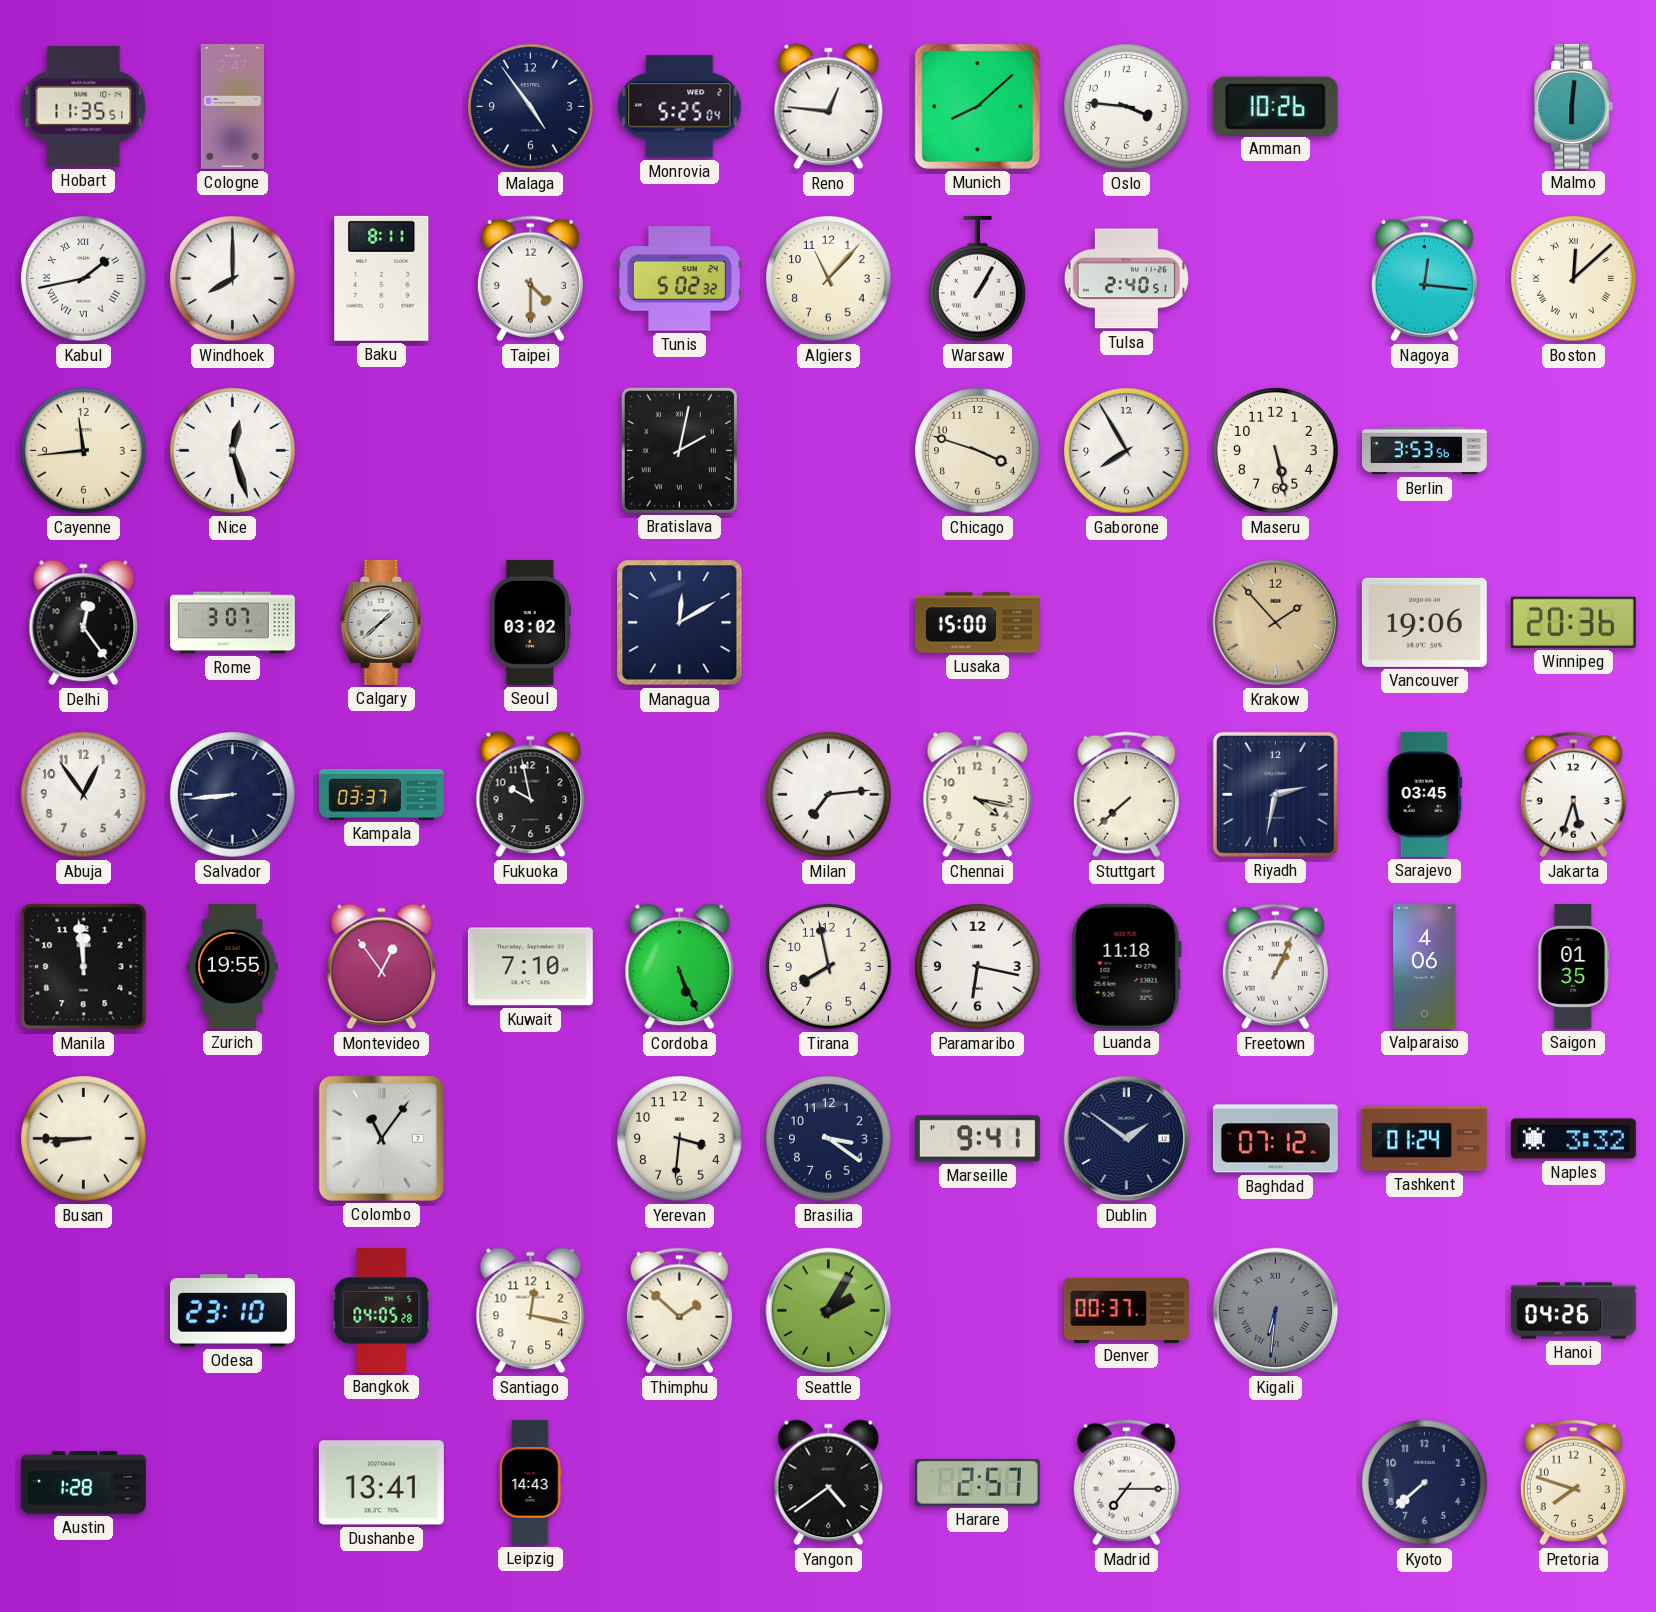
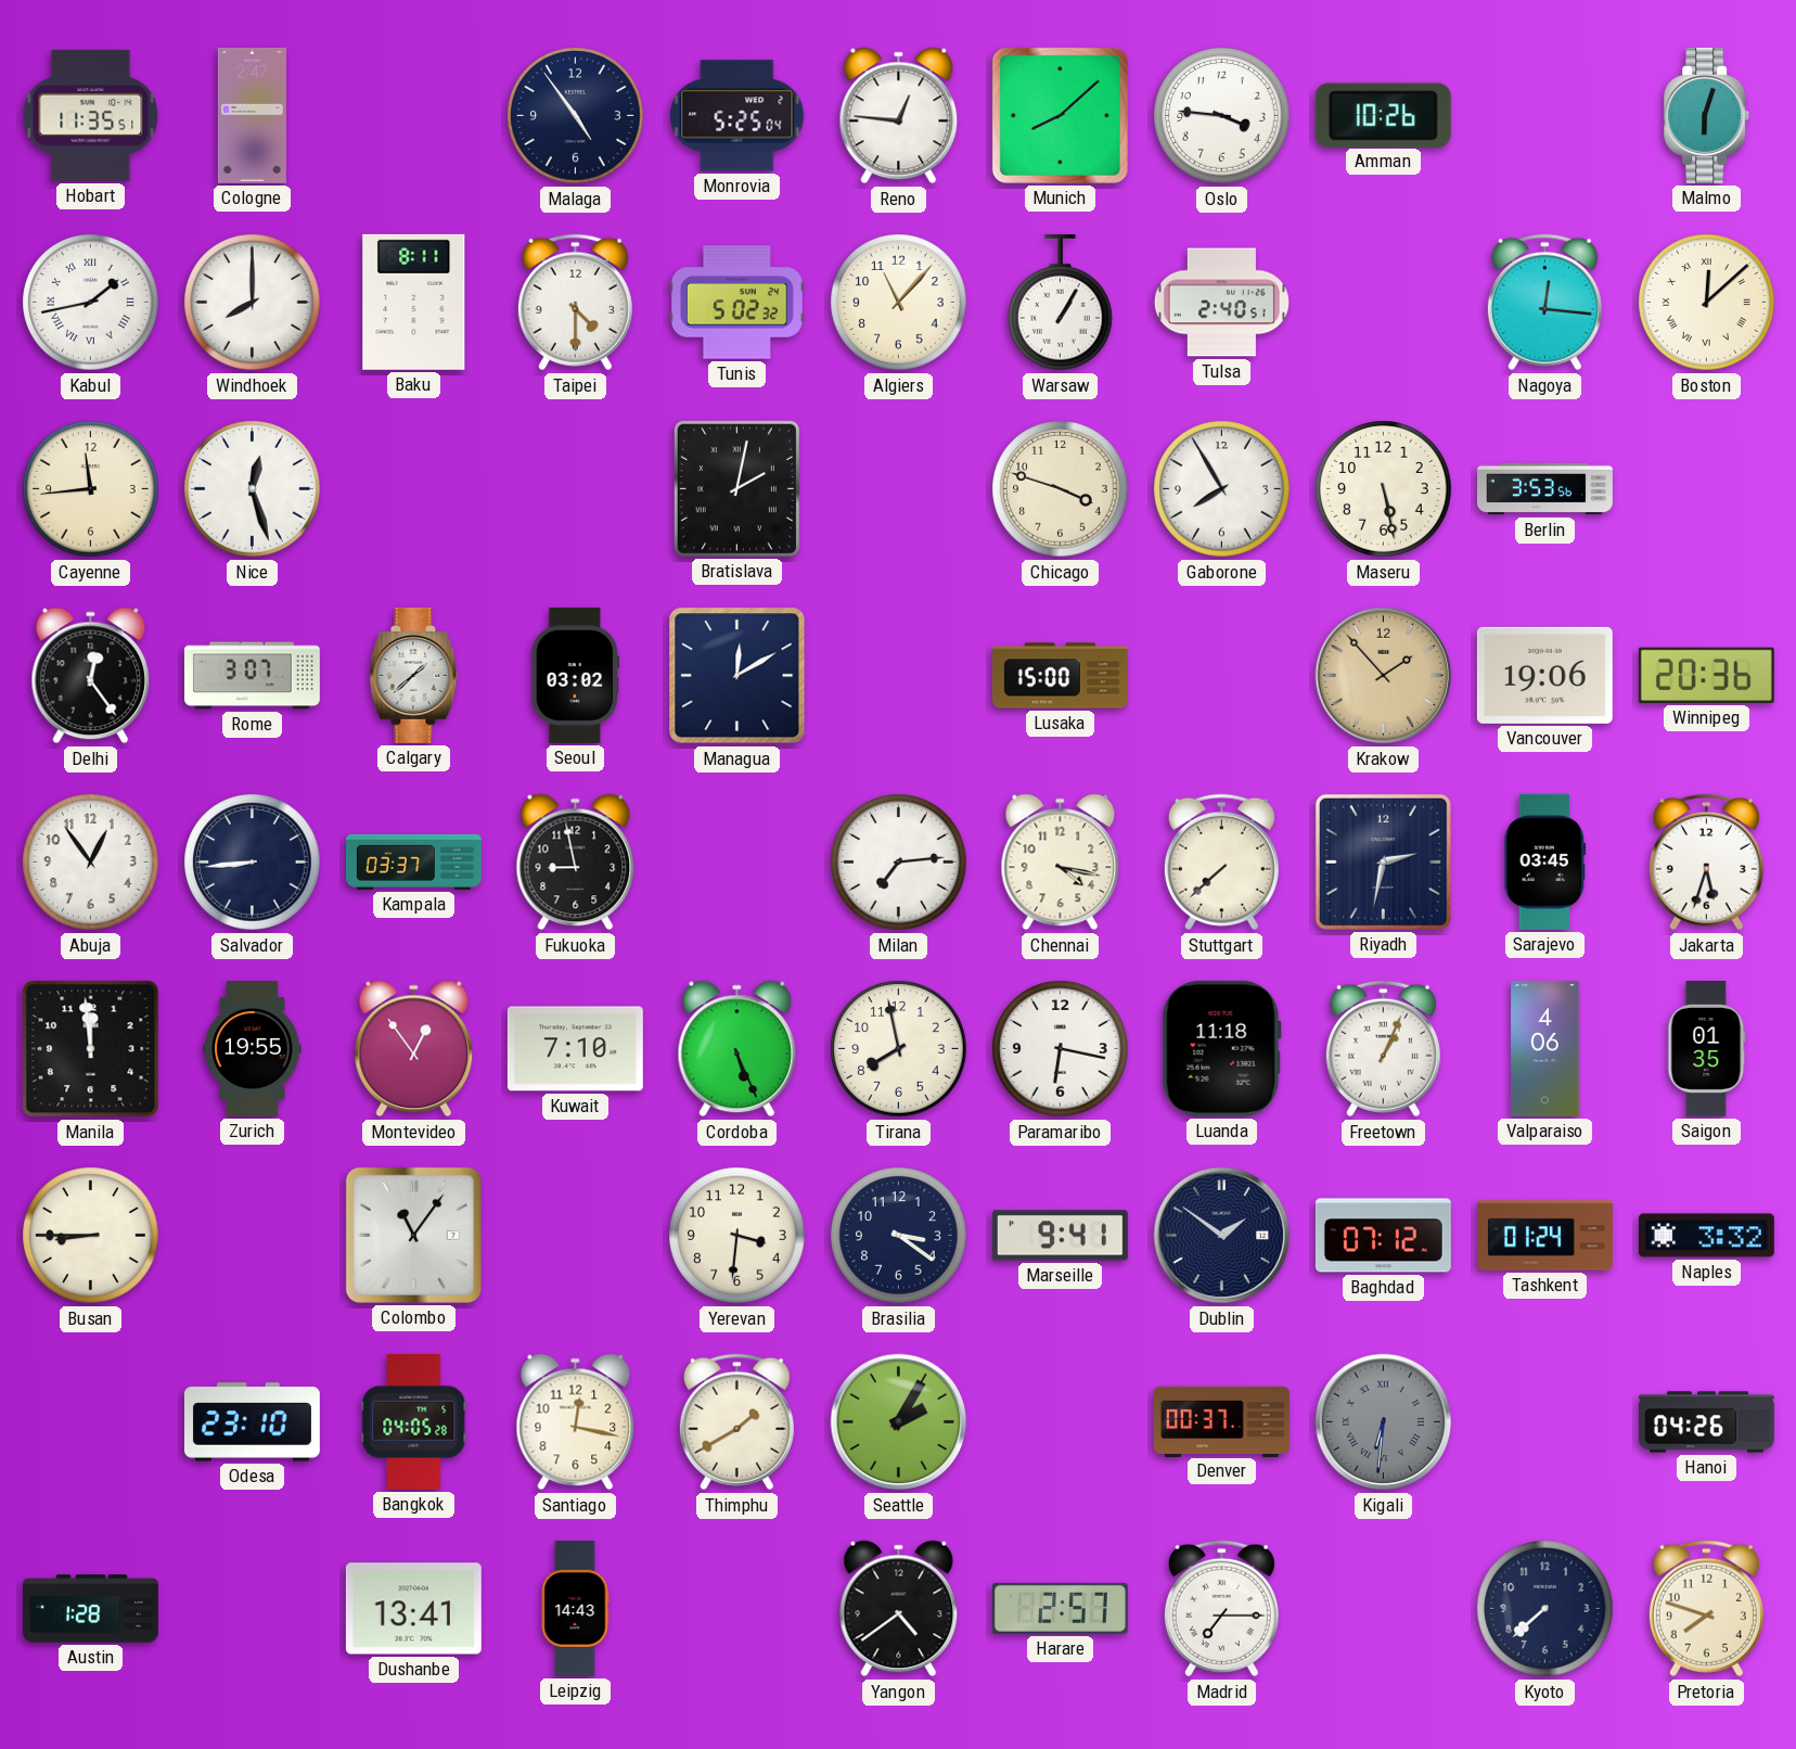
Malmo: 6:01 -> 6:03 (1707, 115)
Fukuoka: 9:58 -> 8:58 (576, 863)
Thimphu: 1:52 -> 1:40 (736, 1422)
